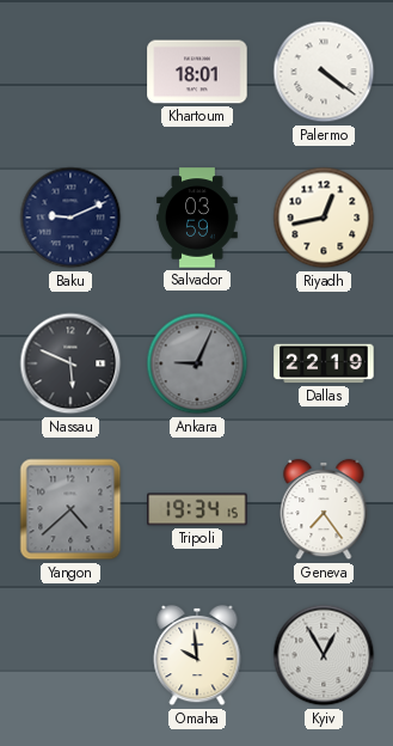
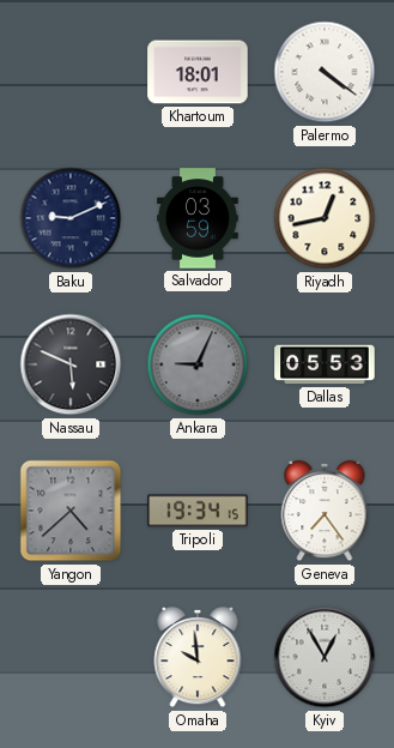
Dallas: 22:19 -> 05:53 (325, 364)
